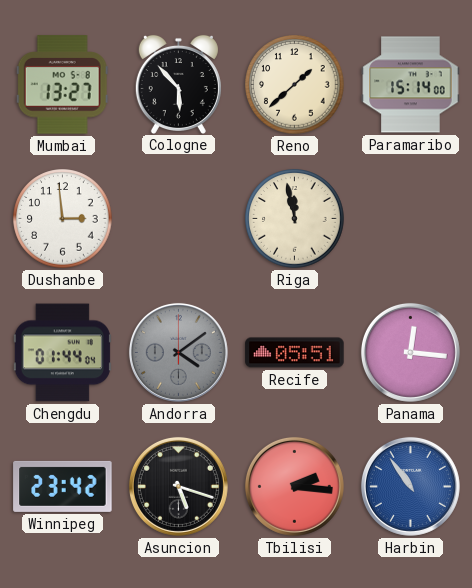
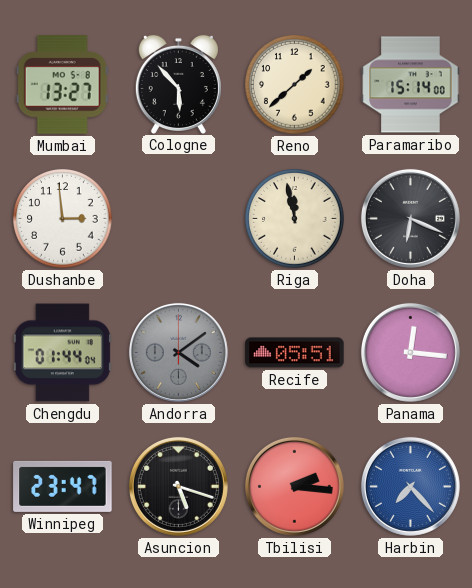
Doha: none -> 6:19 (410, 218)
Winnipeg: 23:42 -> 23:47 (63, 486)
Harbin: 10:54 -> 7:23 (410, 486)
